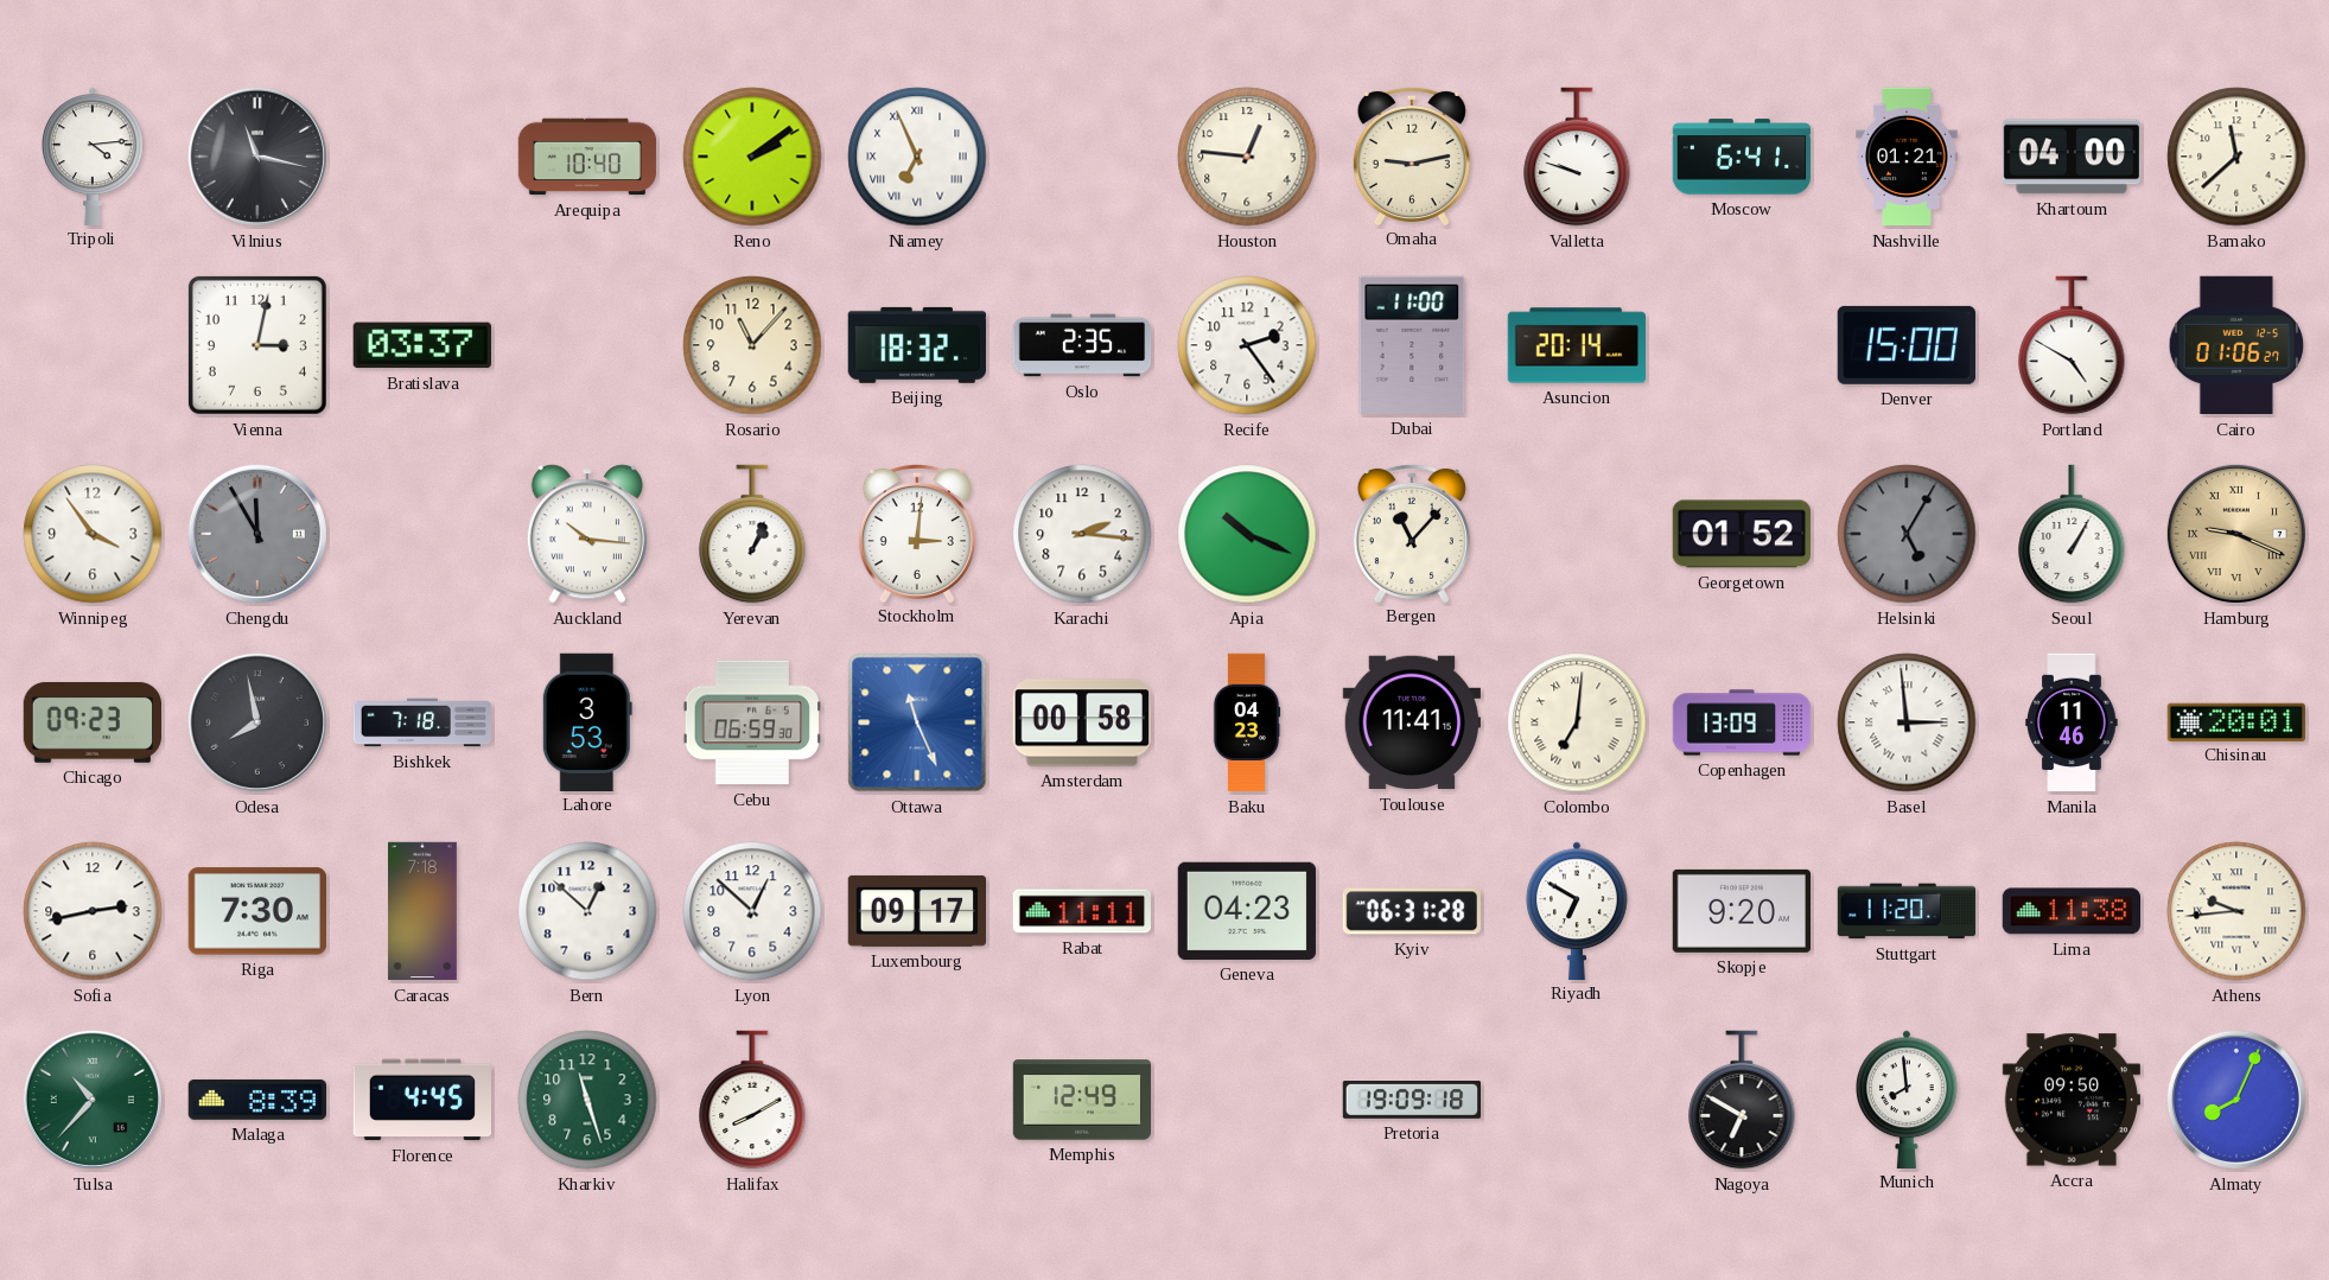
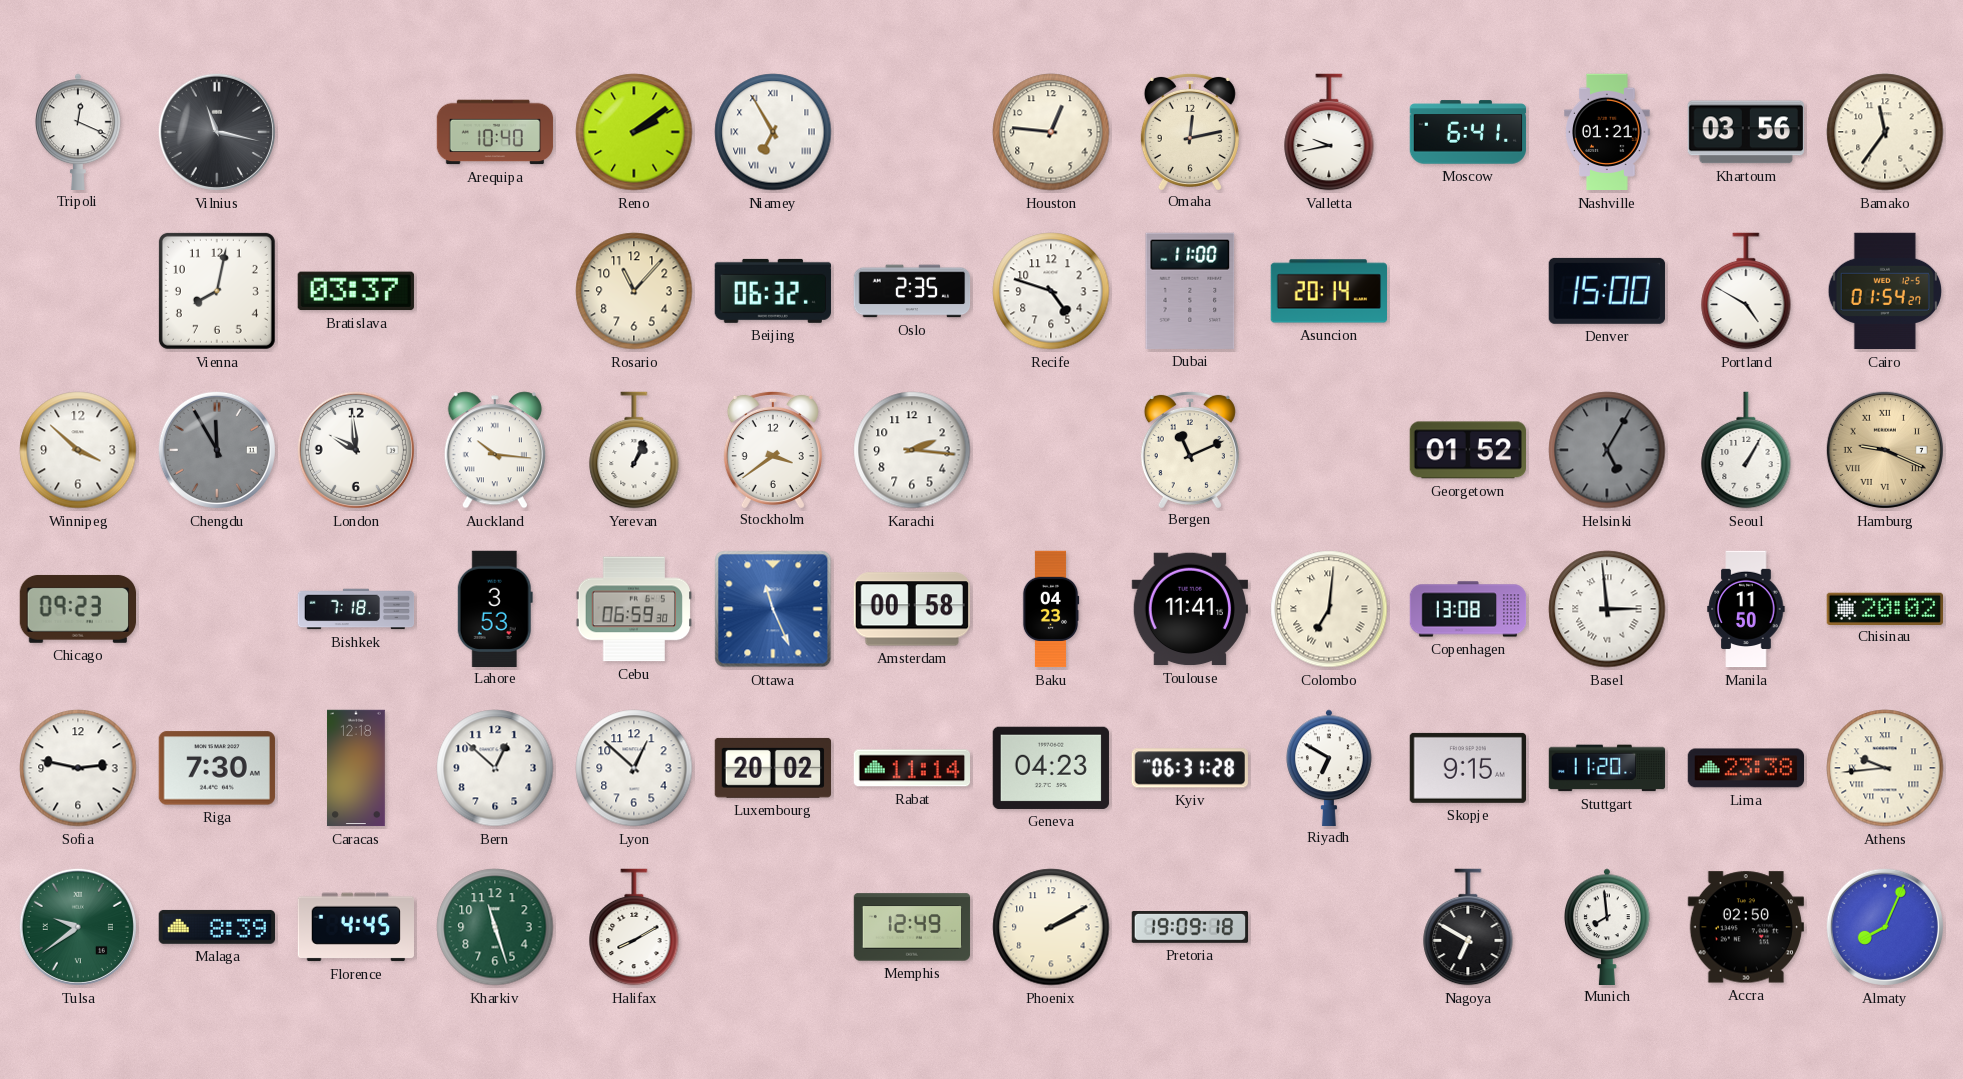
Tripoli: 4:14 -> 12:19 (78, 131)
Niamey: 6:56 -> 6:55 (773, 132)
Omaha: 9:13 -> 12:13 (1190, 131)
Valletta: 9:48 -> 9:43 (1329, 132)
Khartoum: 04:00 -> 03:56 (1746, 132)
Bamako: 11:38 -> 11:36 (1885, 132)
Vienna: 3:02 -> 8:02 (217, 291)
Beijing: 18:32 -> 06:32 (773, 291)
Recife: 2:24 -> 4:48 (1051, 291)
Cairo: 01:06 -> 01:54 (1884, 291)
Winnipeg: 3:54 -> 3:52 (78, 450)
London: none -> 9:59 (356, 450)
Stockholm: 3:01 -> 3:39 (773, 449)
Apia: 10:19 -> none (1247, 534)
Bergen: 11:07 -> 11:11 (1190, 449)
Odesa: 7:58 -> none (257, 722)
Copenhagen: 13:09 -> 13:08 (1468, 609)
Manila: 11:46 -> 11:50 (1746, 609)
Chisinau: 20:01 -> 20:02 (1884, 608)
Sofia: 2:43 -> 2:47 (78, 768)
Caracas: 7:18 -> 12:18 (357, 768)
Luxembourg: 09:17 -> 20:02 (772, 768)
Rabat: 11:11 -> 11:14 (912, 768)
Skopje: 9:20 -> 9:15 (1467, 768)
Lima: 11:38 -> 23:38 (1745, 768)
Tulsa: 10:37 -> 9:39 (78, 927)
Phoenix: none -> 2:10 (1051, 927)
Accra: 09:50 -> 02:50 (1746, 927)
